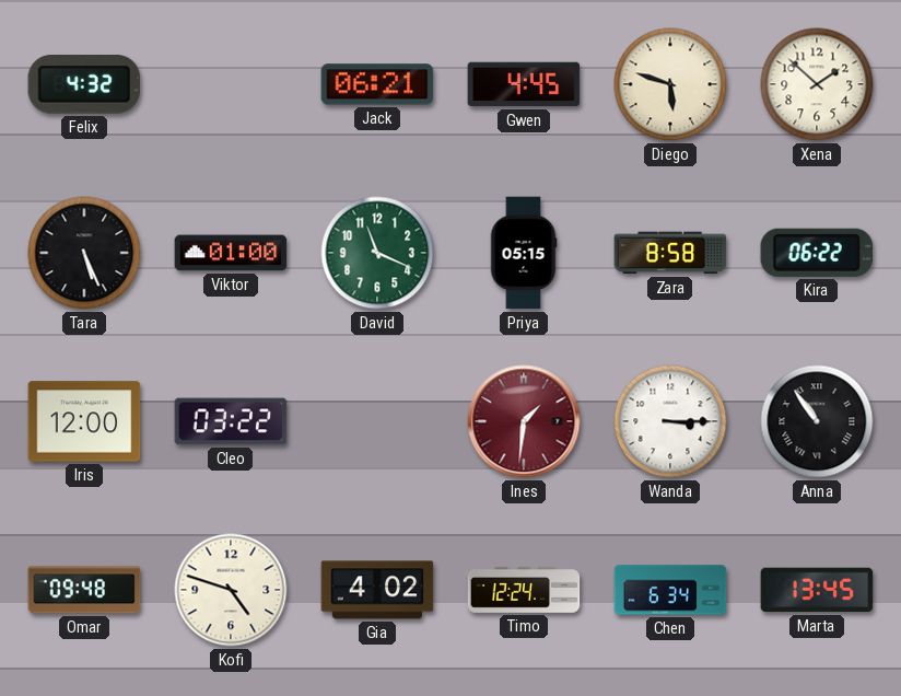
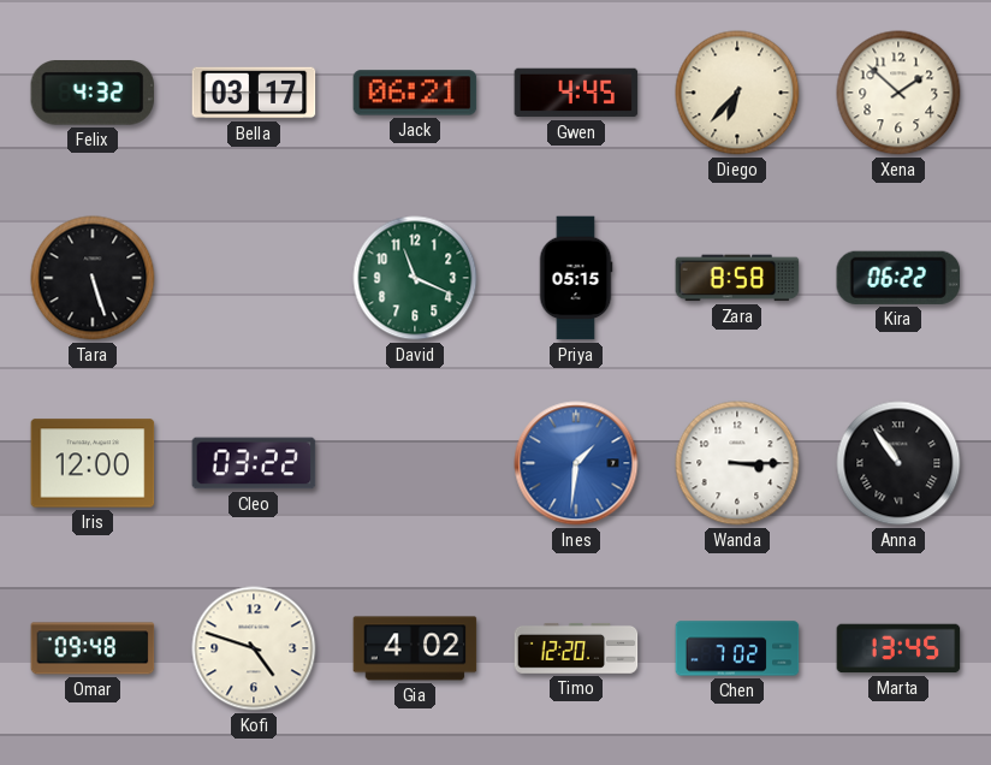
Bella: none -> 03:17 (254, 93)
Diego: 5:48 -> 6:37 (737, 93)
Tara: 5:26 -> 5:27 (93, 278)
Viktor: 01:00 -> none (231, 253)
Ines dial: burgundy -> blue (576, 463)
Timo: 12:24 -> 12:20 (576, 648)
Chen: 6:34 -> 7:02 (737, 648)
